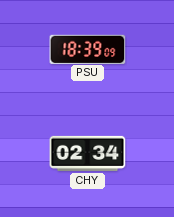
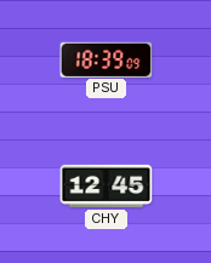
CHY: 02:34 -> 12:45 (107, 185)
